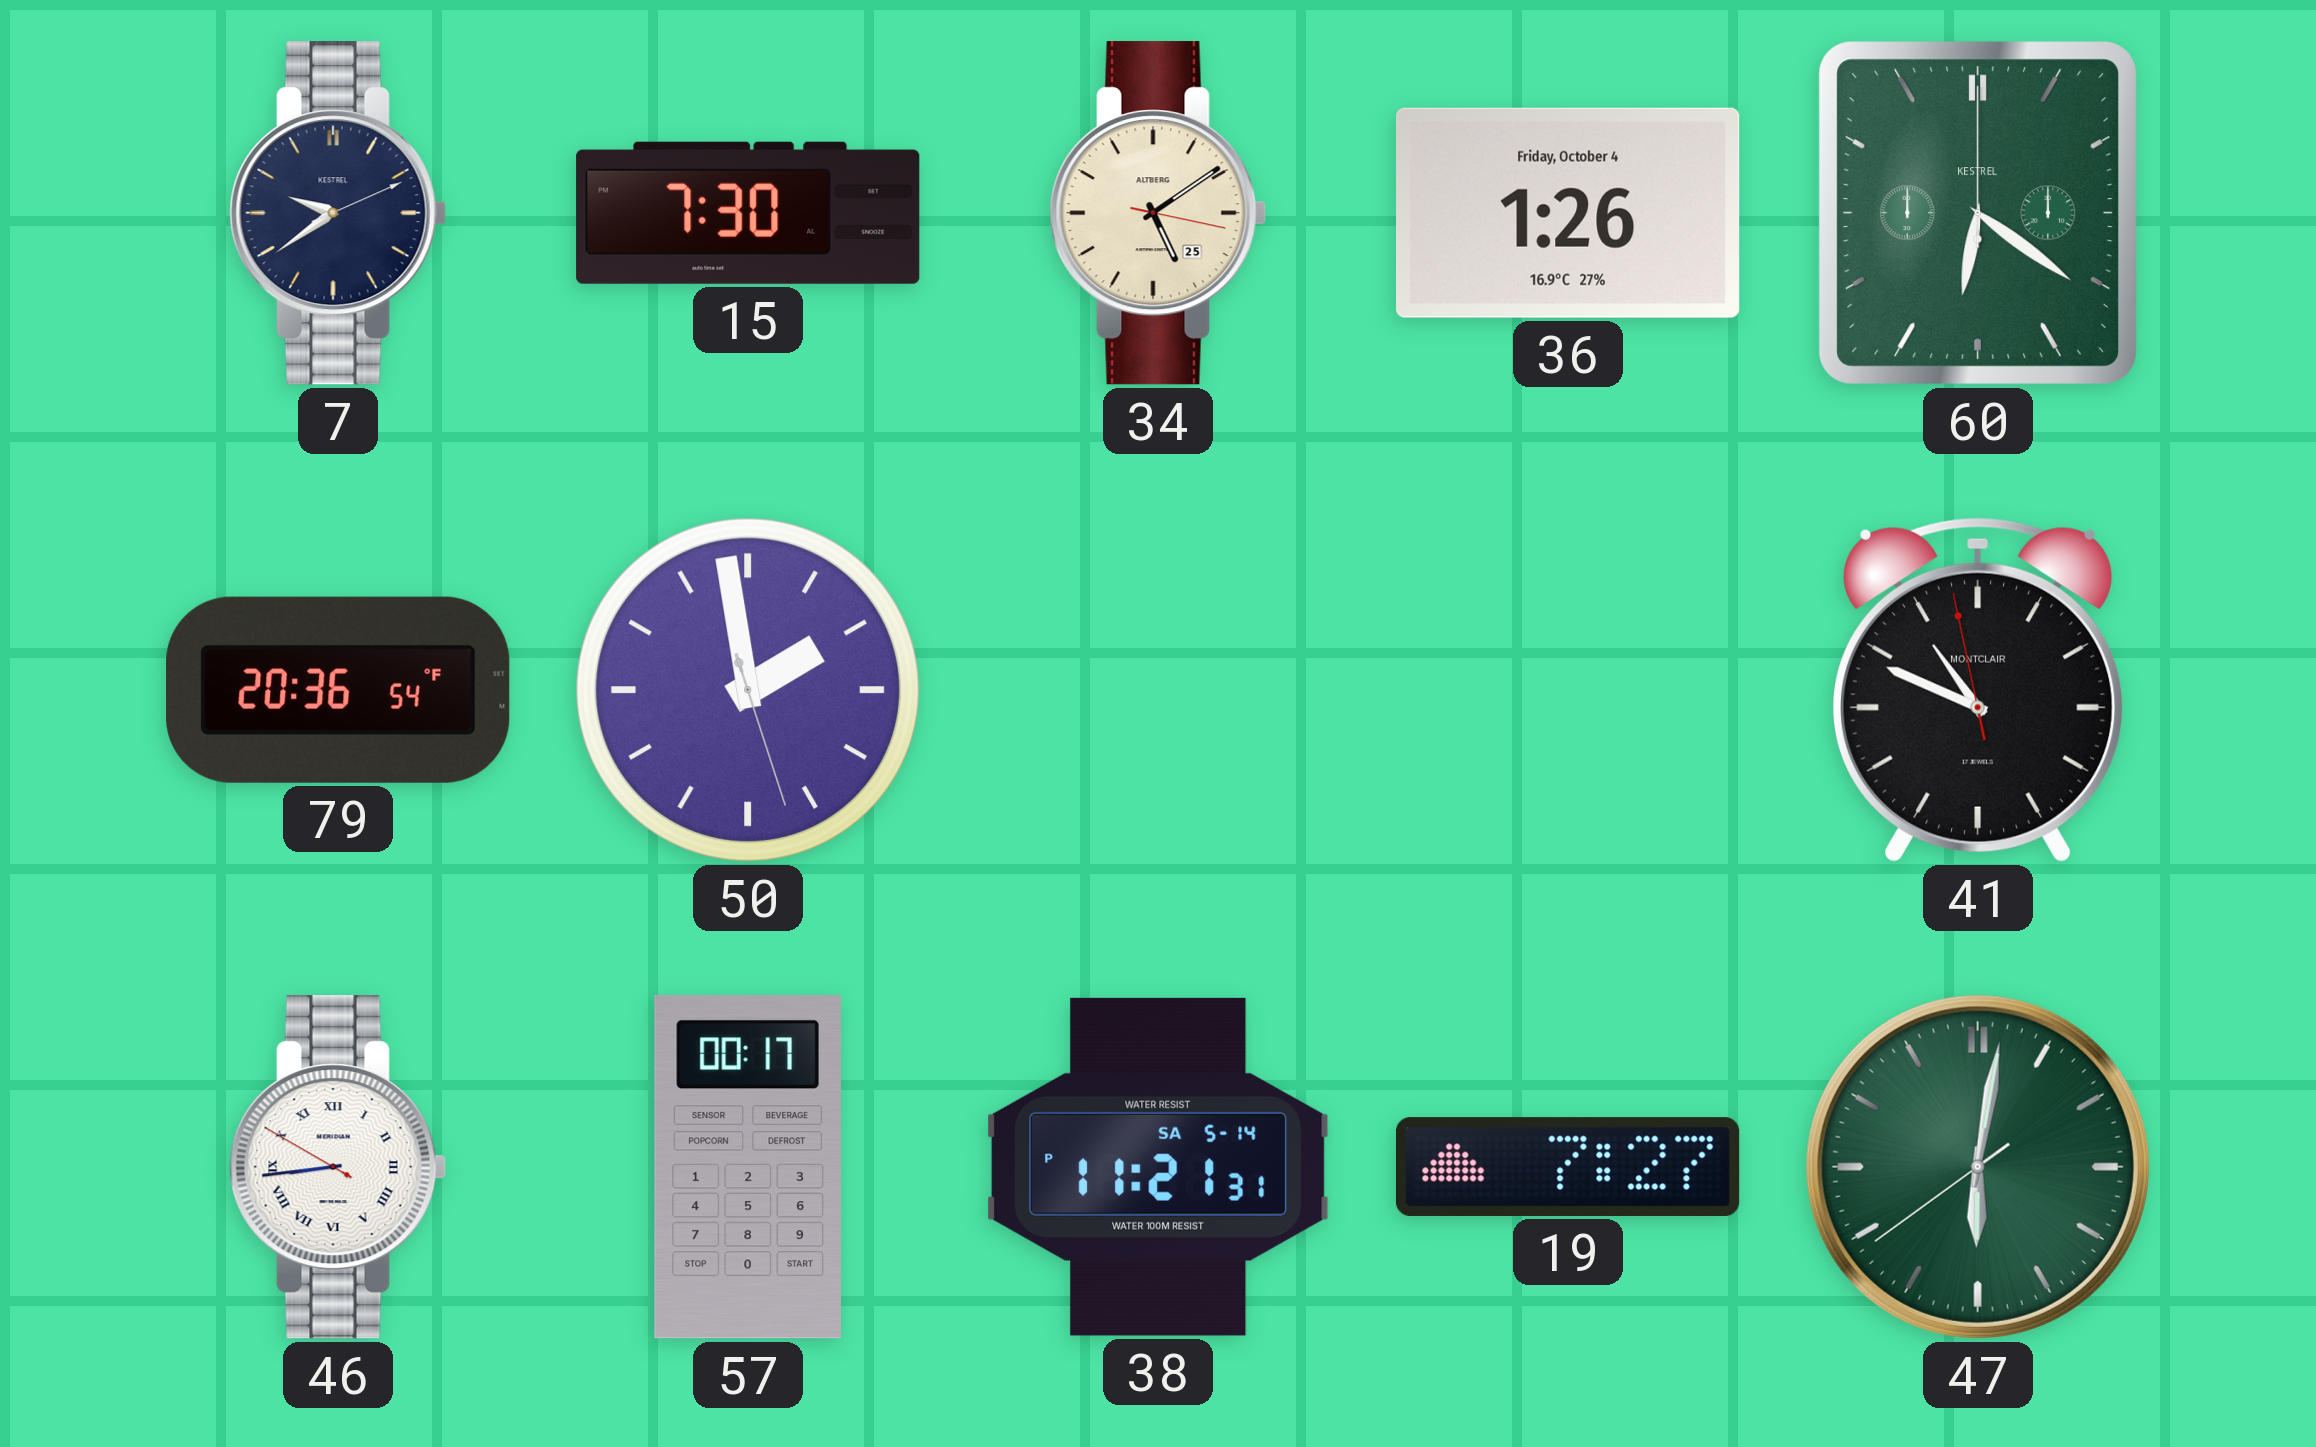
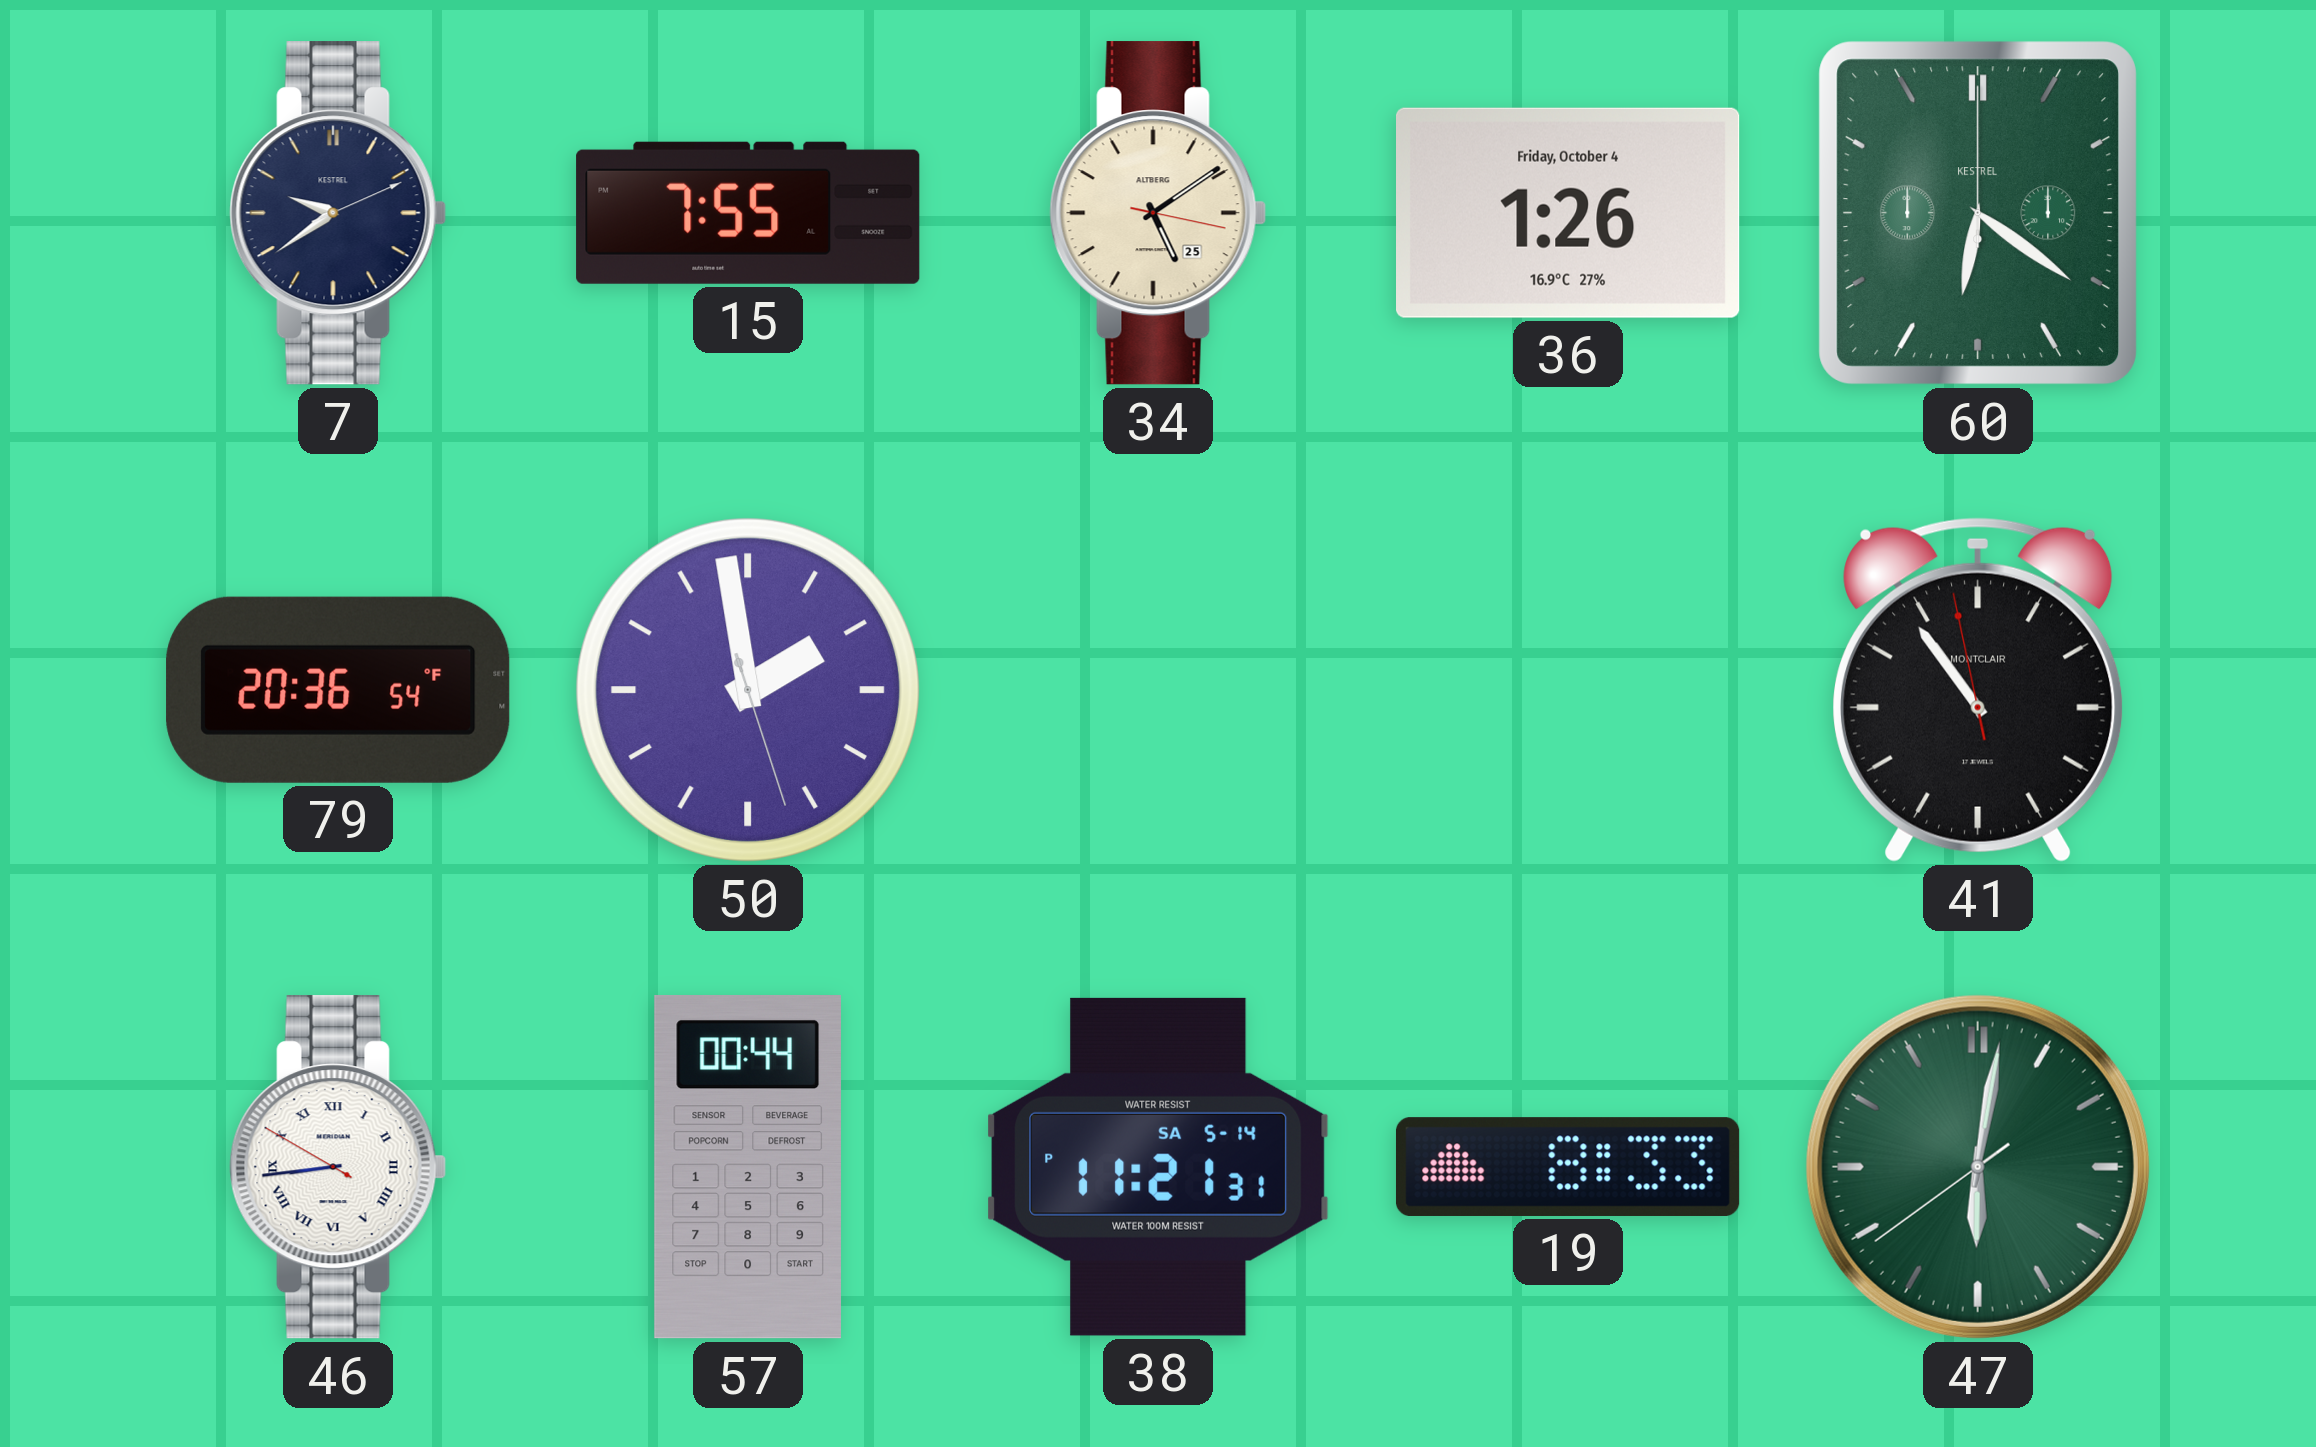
15: 7:30 -> 7:55 (748, 213)
41: 10:48 -> 10:53 (1978, 690)
57: 00:17 -> 00:44 (748, 1168)
19: 7:27 -> 8:33 (1568, 1167)
